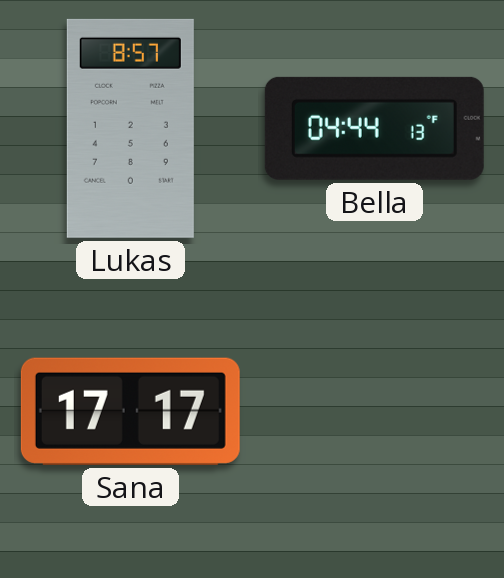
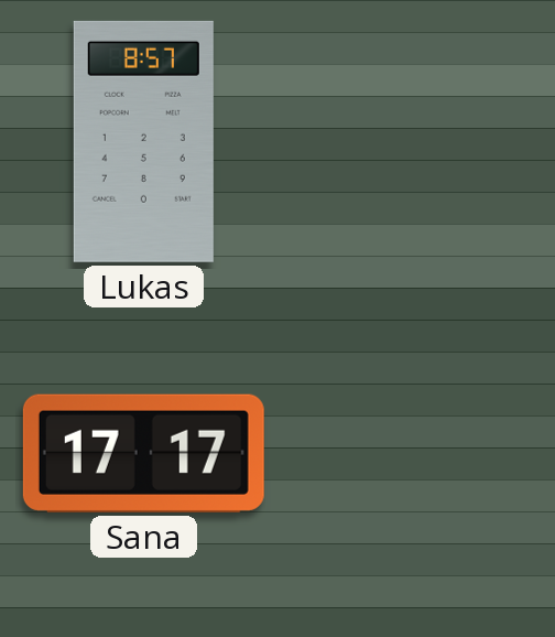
Bella: 04:44 -> none (374, 128)
